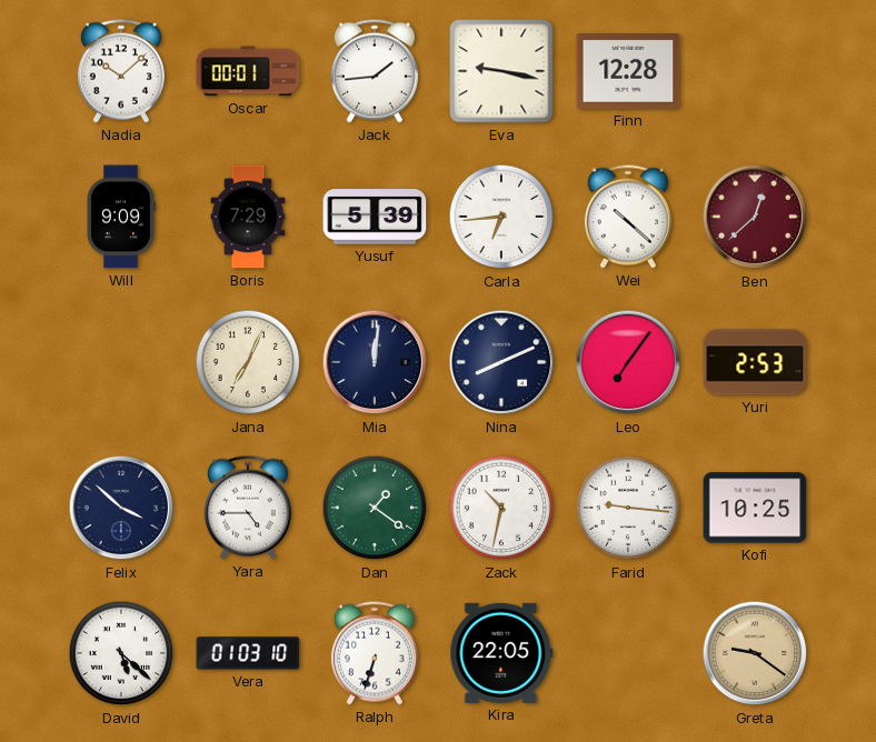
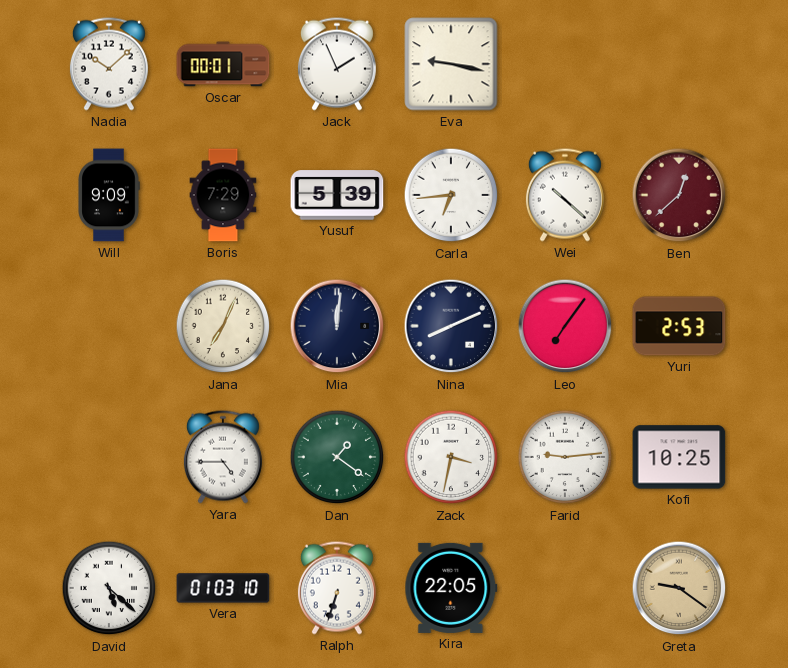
Jack: 1:44 -> 1:56 (337, 64)
Finn: 12:28 -> none (628, 71)
Felix: 3:52 -> none (121, 508)
Zack: 10:32 -> 3:32 (451, 457)
Farid: 9:16 -> 9:14 (565, 457)
